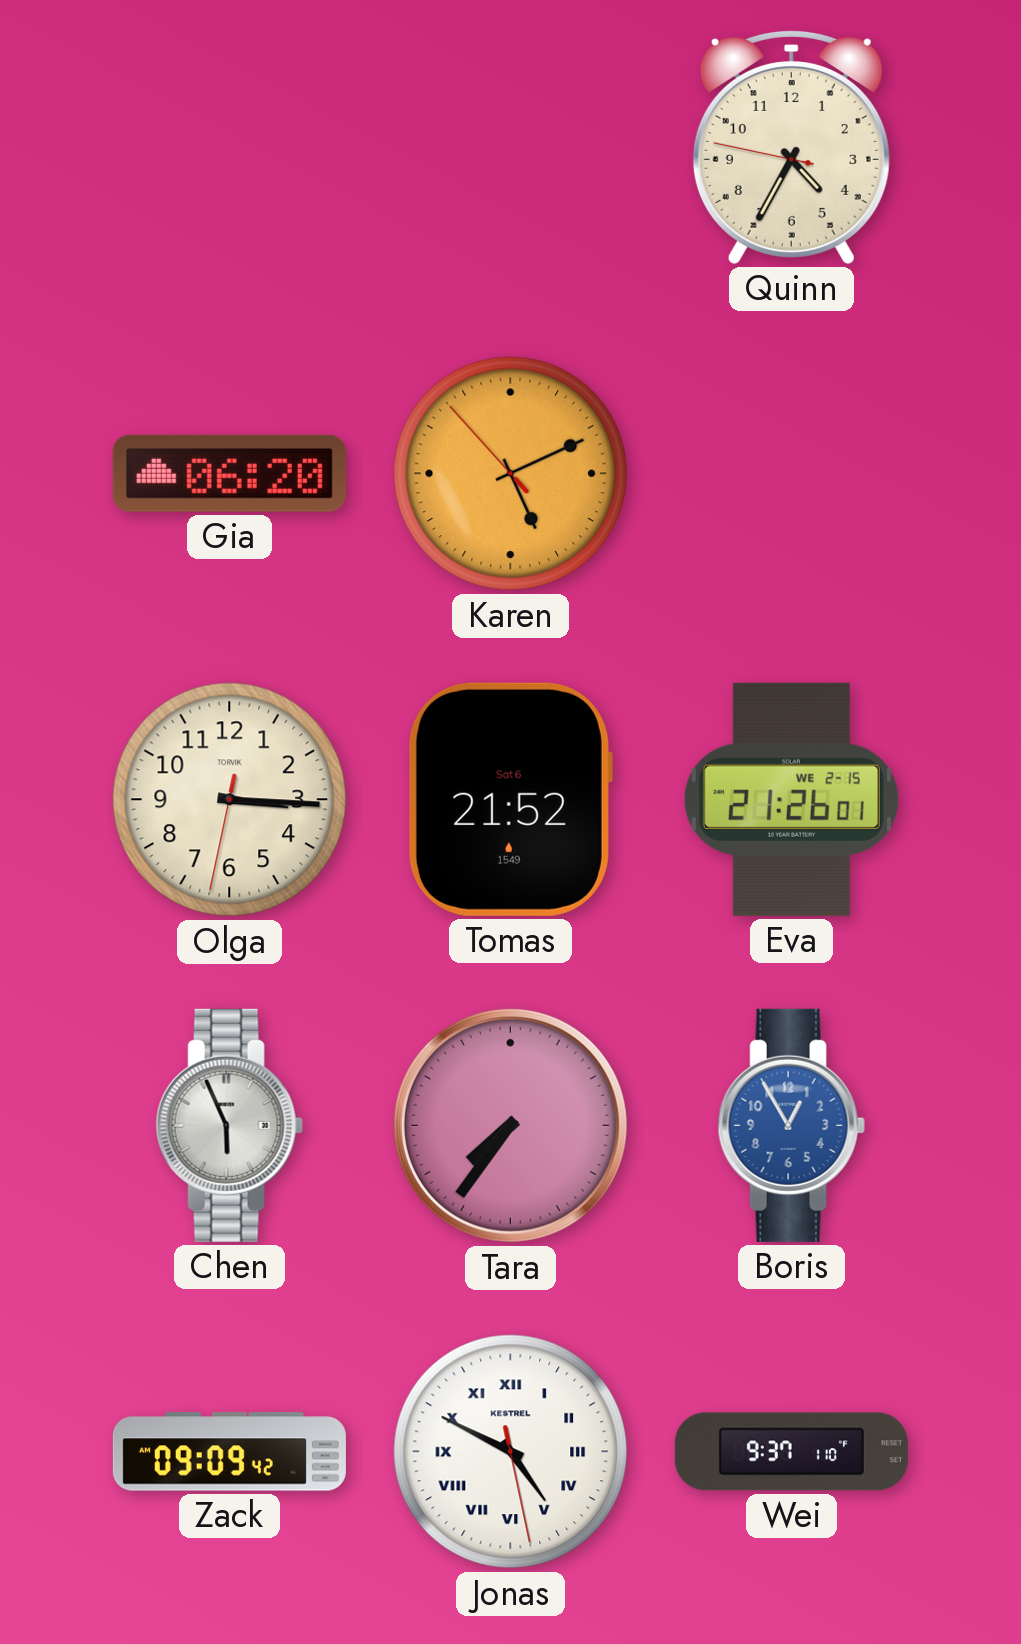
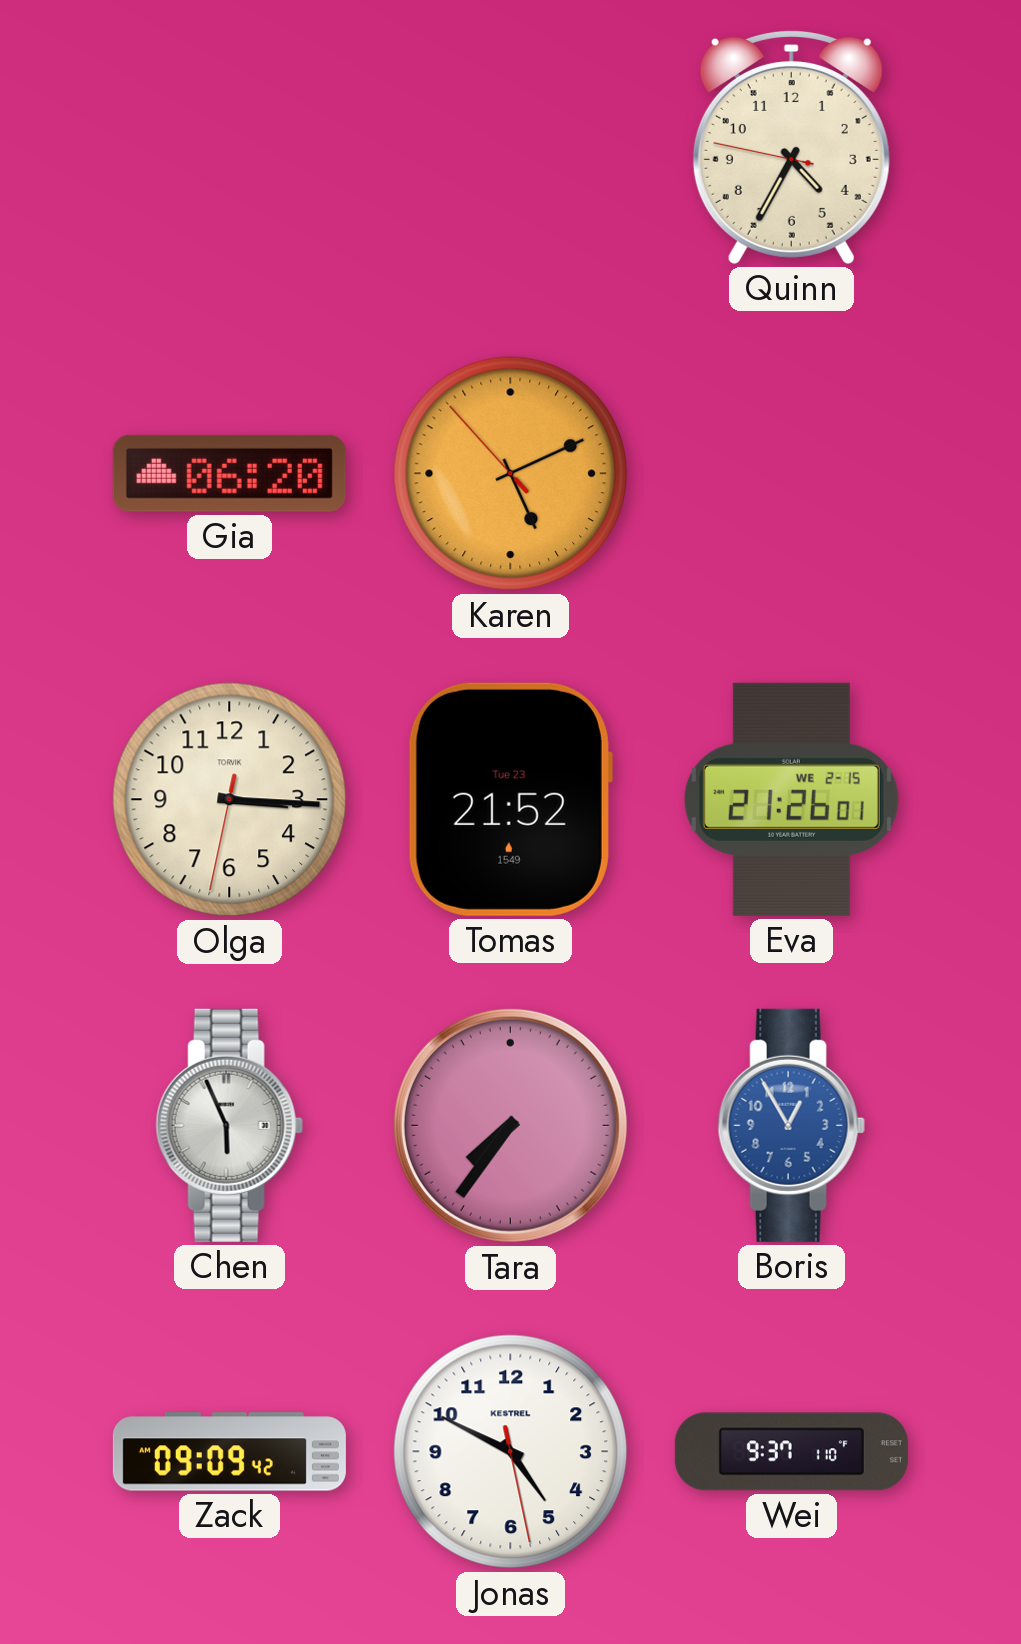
Tomas date: Sat 6 -> Tue 23 (510, 799)
Jonas numerals: Roman -> Arabic (511, 1452)
